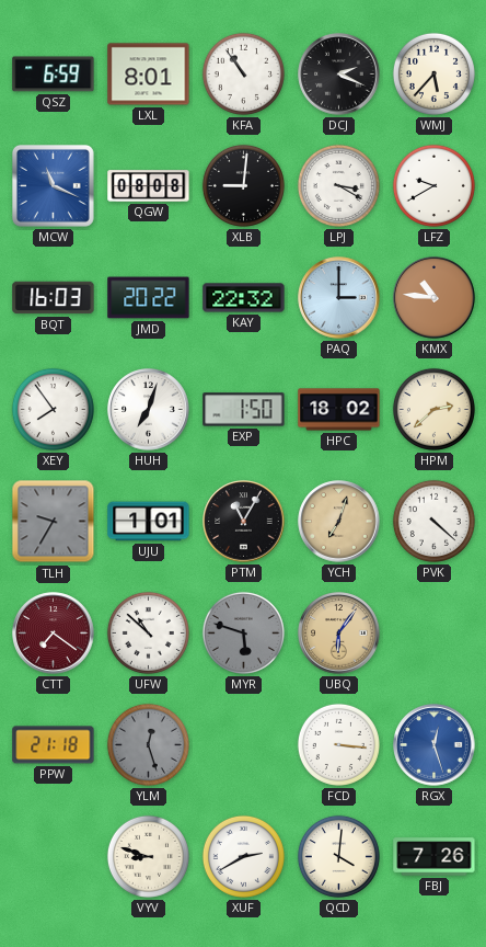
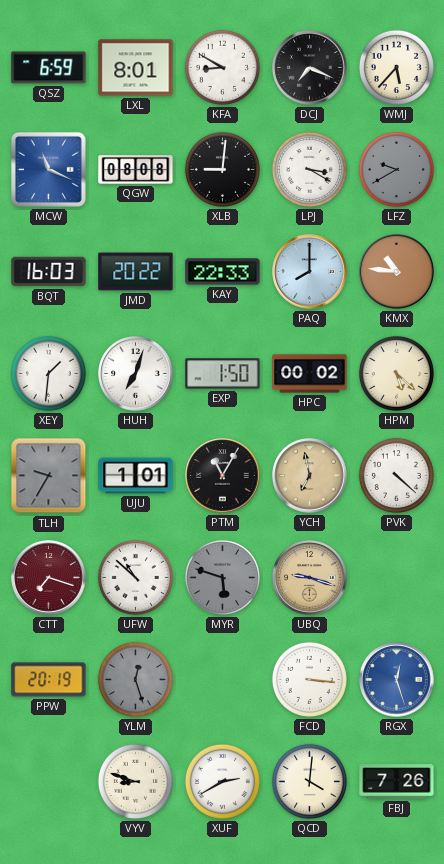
KFA: 10:54 -> 8:50 (222, 67)
DCJ: 2:19 -> 7:19 (310, 68)
LFZ dial: white -> grey (396, 169)
KAY: 22:32 -> 22:33 (223, 272)
PAQ: 3:00 -> 8:00 (310, 272)
XEY: 7:54 -> 1:31 (48, 373)
HPC: 18:02 -> 00:02 (310, 374)
HPM: 2:38 -> 5:22 (396, 373)
YCH: 7:03 -> 6:58 (310, 476)
CTT: 7:21 -> 7:18 (49, 578)
UBQ: 6:06 -> 9:18 (310, 578)
PPW: 21:18 -> 20:19 (49, 680)
